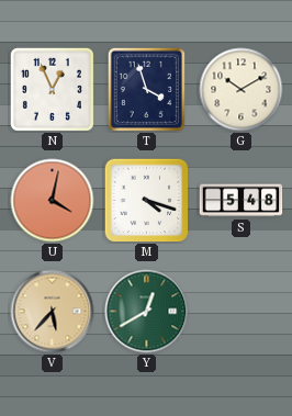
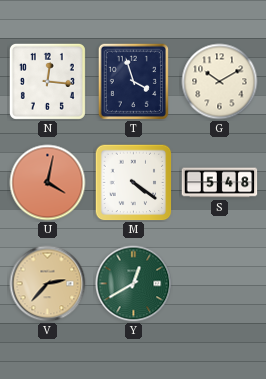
N: 12:56 -> 12:16 (47, 81)
M: 4:18 -> 4:21 (133, 182)
V: 5:37 -> 2:37 (48, 284)
